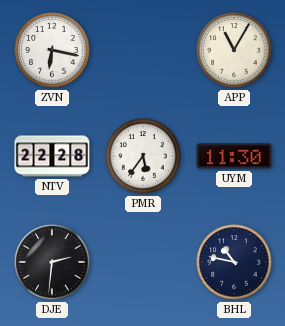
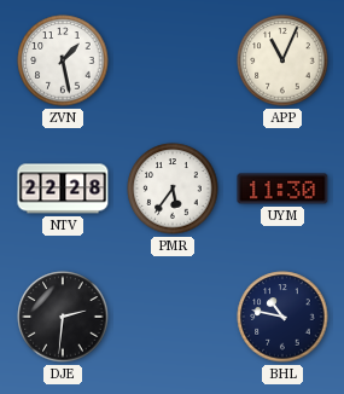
ZVN: 6:17 -> 1:28 (63, 60)
APP: 11:05 -> 11:04 (282, 60)
